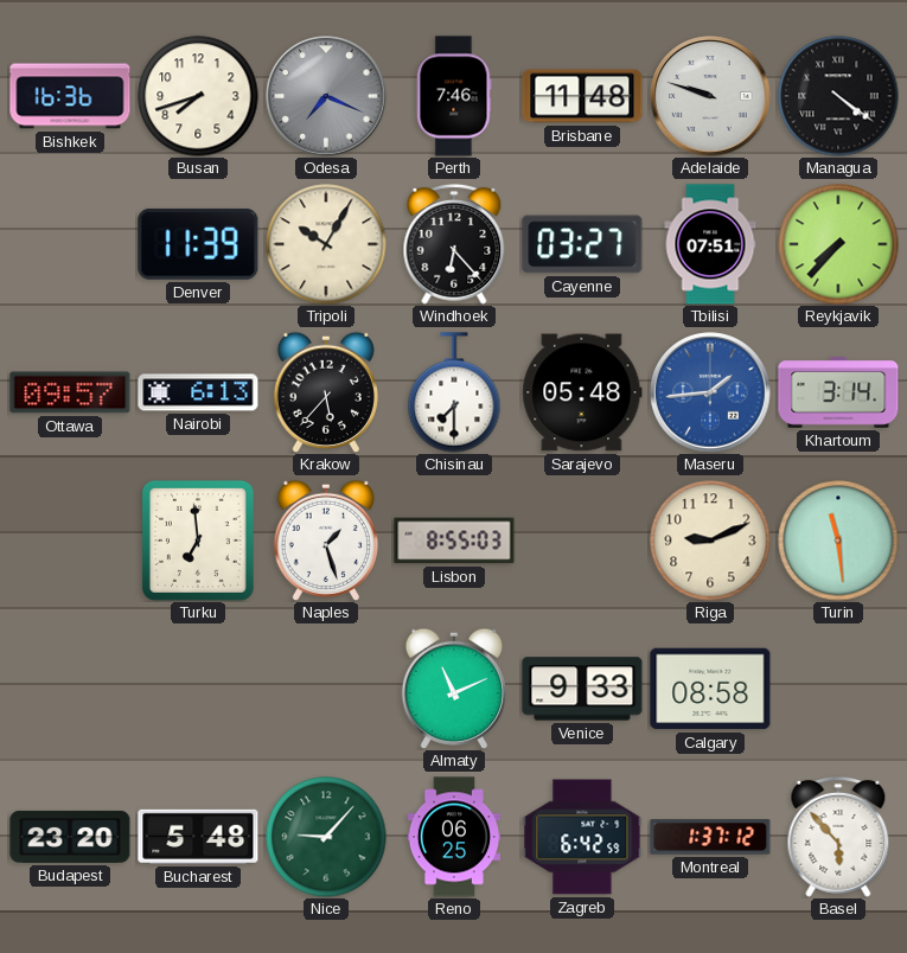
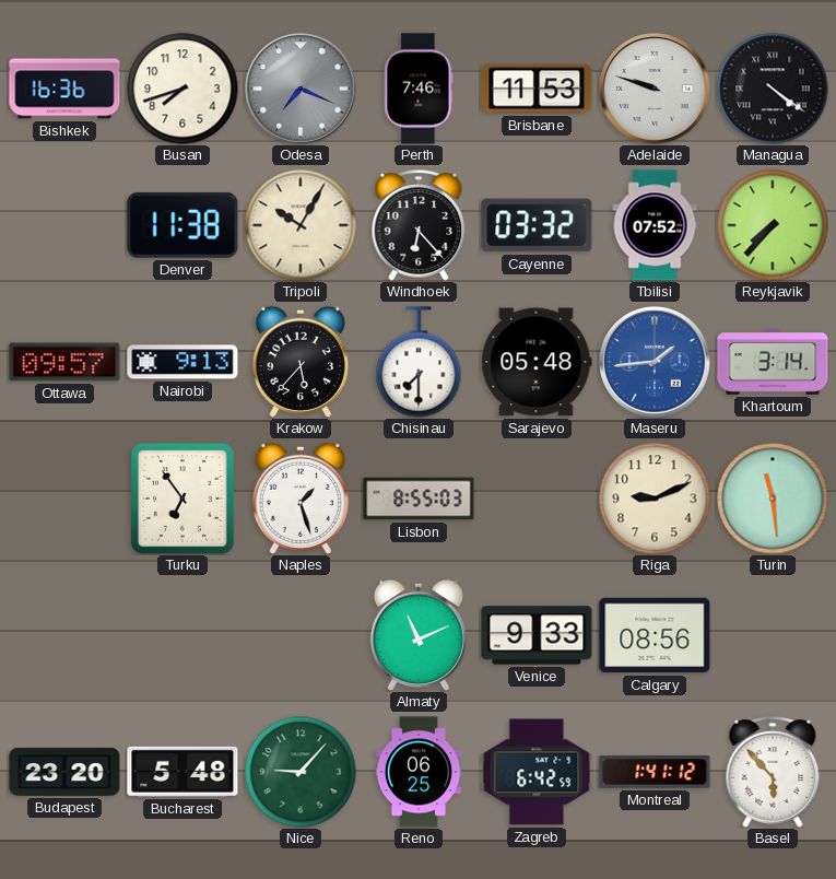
Brisbane: 11:48 -> 11:53 (537, 89)
Denver: 11:39 -> 11:38 (182, 225)
Cayenne: 03:27 -> 03:32 (537, 225)
Tbilisi: 07:51 -> 07:52 (655, 225)
Nairobi: 6:13 -> 9:13 (182, 362)
Turku: 6:59 -> 6:54 (182, 499)
Calgary: 08:58 -> 08:56 (655, 635)
Montreal: 1:37 -> 1:41 (655, 772)
